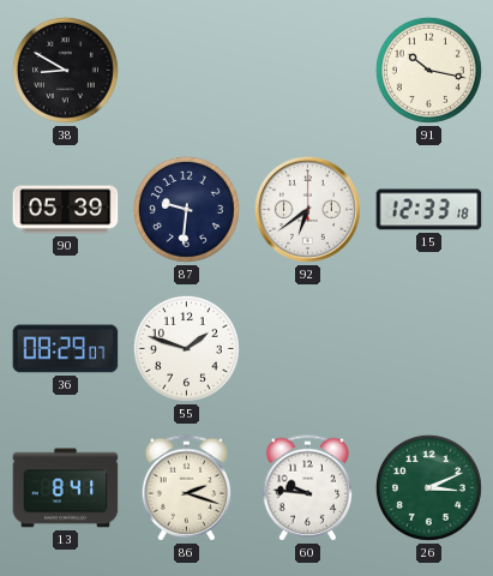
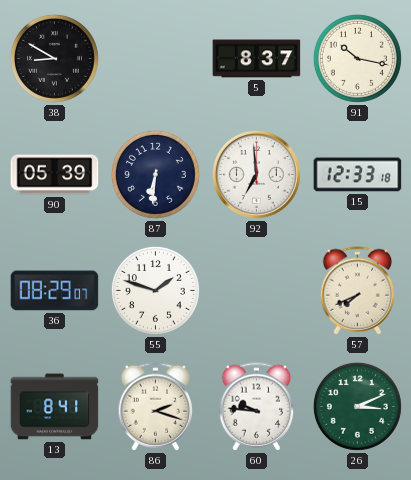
5: none -> 8:37 (257, 59)
87: 9:31 -> 6:31 (155, 174)
92: 6:39 -> 6:59 (256, 174)
57: none -> 7:41 (358, 291)
